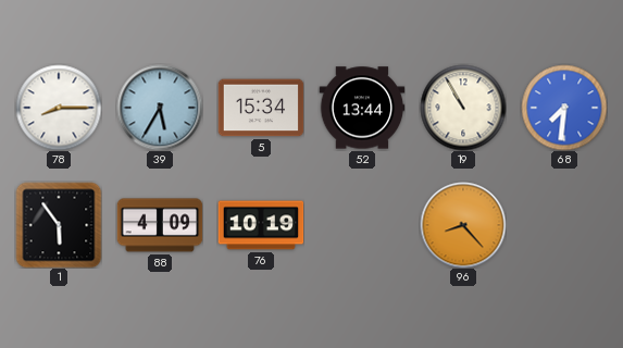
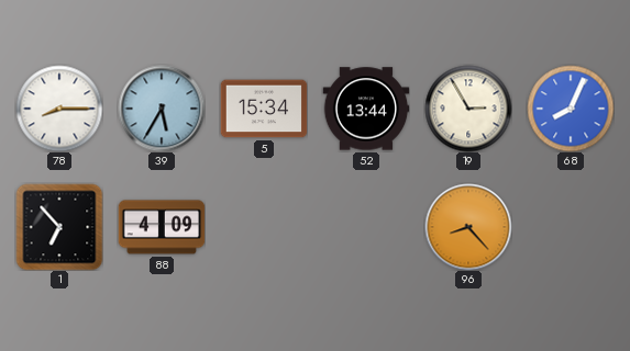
19: 10:55 -> 2:55 (468, 109)
68: 7:31 -> 8:04 (571, 109)
1: 5:54 -> 6:53 (59, 227)
76: 10:19 -> none (261, 225)
